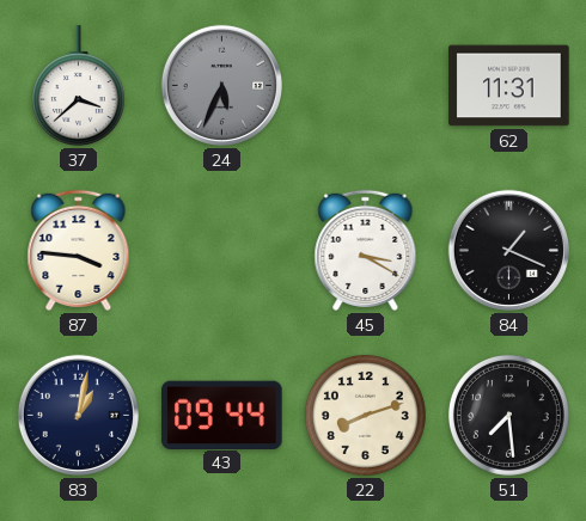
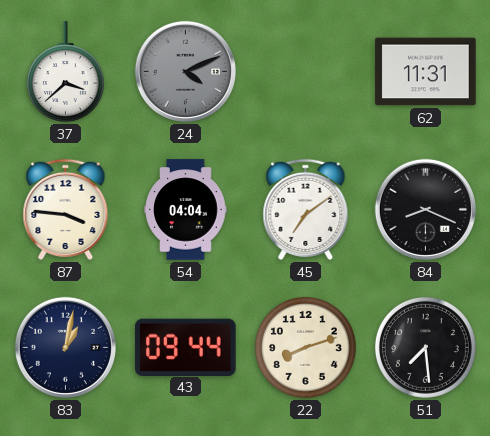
24: 5:34 -> 4:11 (185, 71)
54: none -> 04:04 (186, 210)
45: 3:20 -> 7:09 (306, 209)
84: 1:19 -> 8:19 (425, 209)
